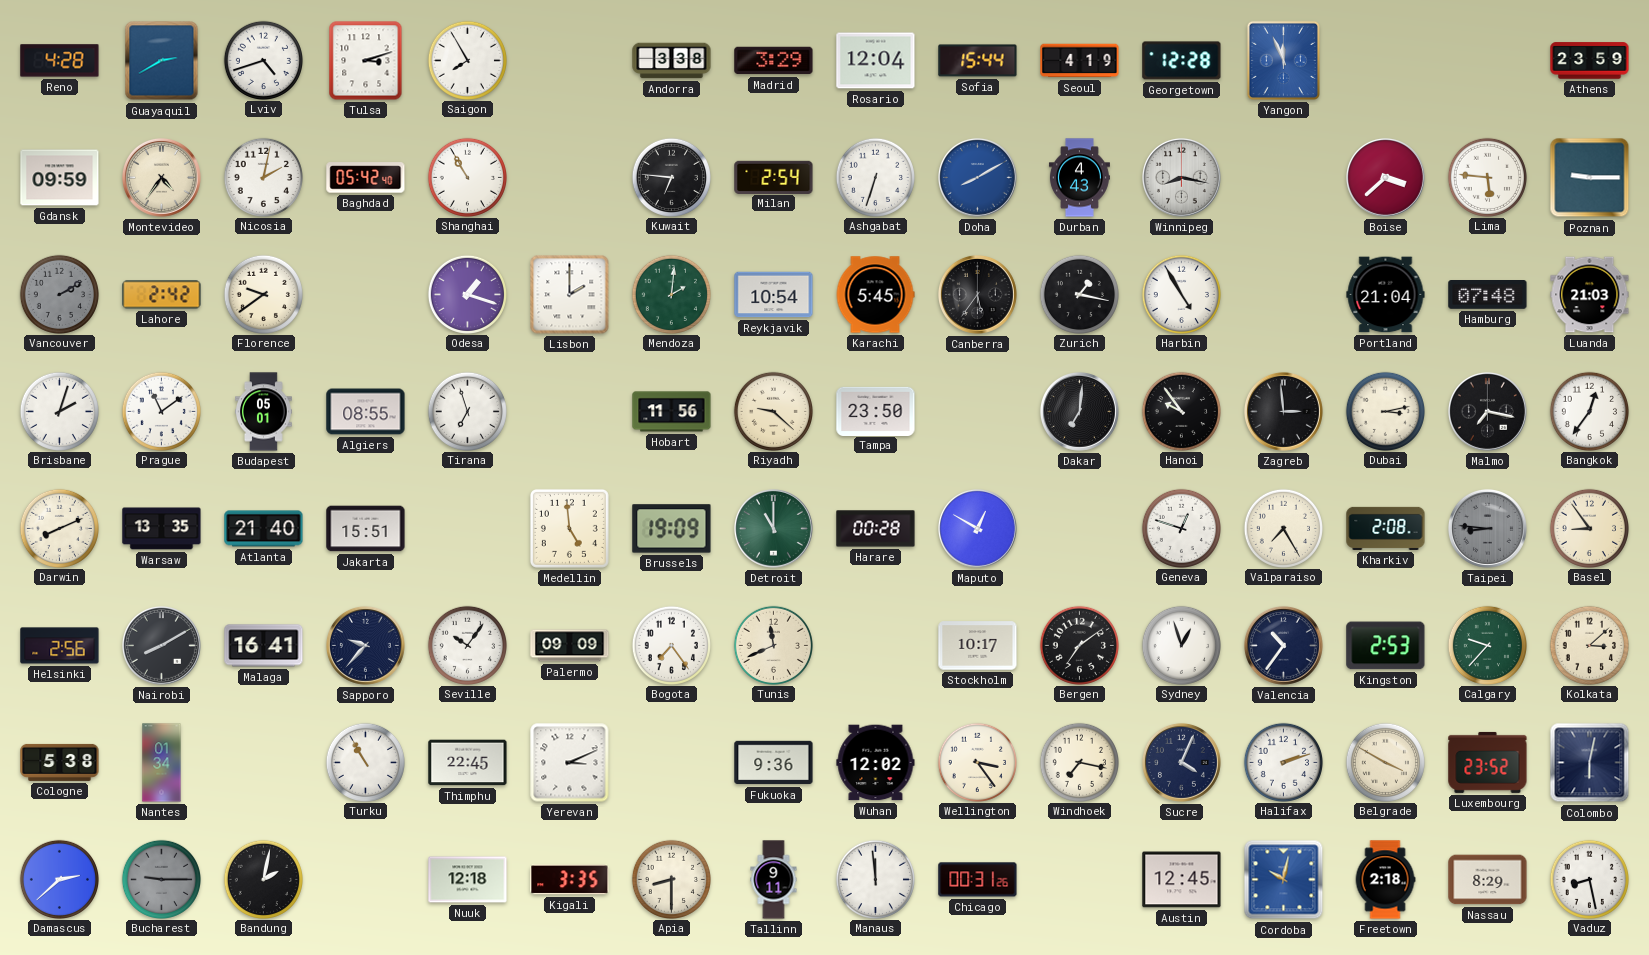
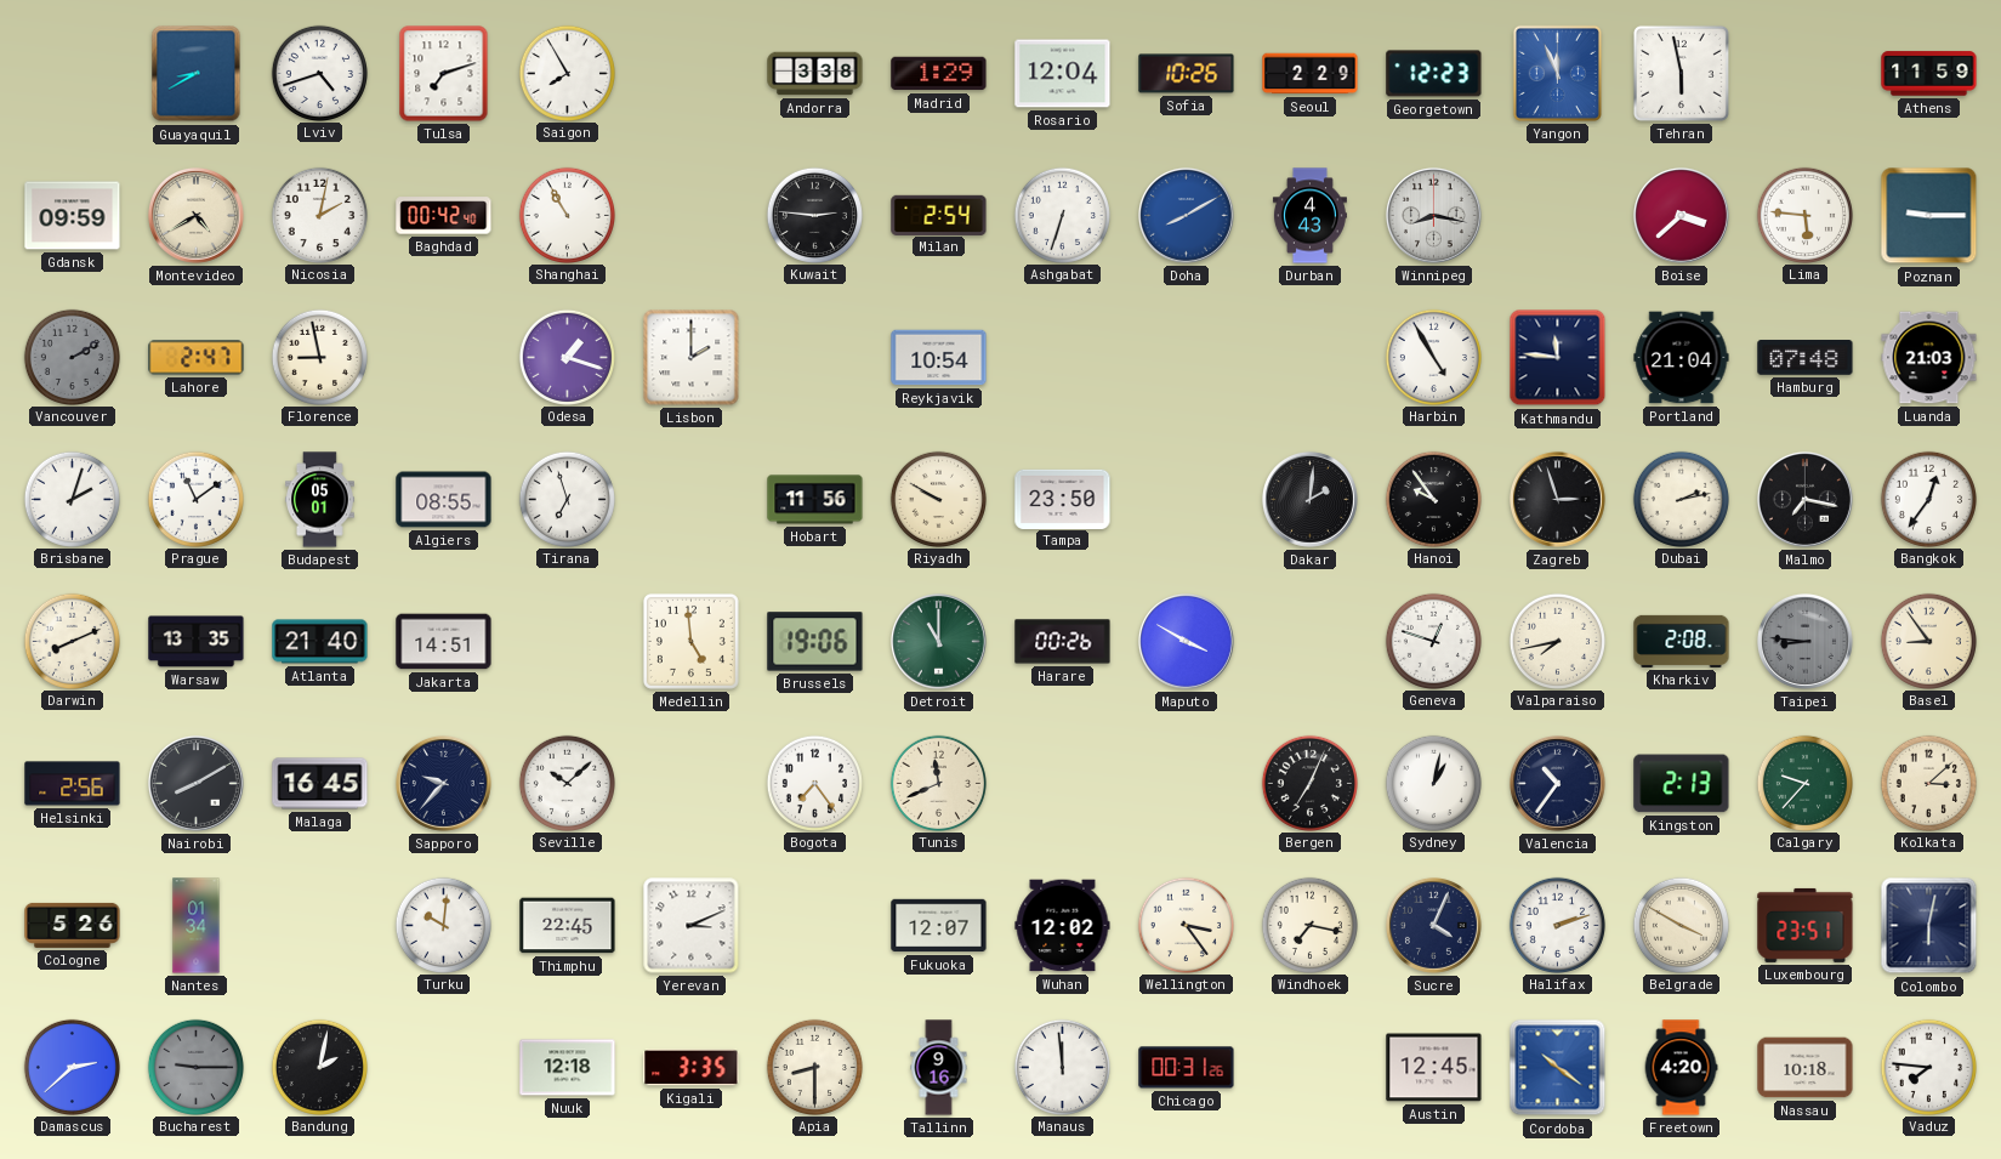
Reno: 4:28 -> none (60, 61)
Guayaquil: 2:40 -> 8:40 (197, 74)
Tulsa: 3:12 -> 7:12 (444, 74)
Madrid: 3:29 -> 1:29 (939, 74)
Sofia: 15:44 -> 10:26 (1187, 74)
Seoul: 4:19 -> 2:29 (1311, 74)
Georgetown: 12:28 -> 12:23 (1434, 74)
Tehran: none -> 5:58 (1681, 73)
Athens: 23:59 -> 11:59 (1929, 74)
Montevideo: 4:36 -> 4:40 (195, 215)
Baghdad: 05:42 -> 00:42 (444, 216)
Kuwait: 6:46 -> 2:46 (814, 215)
Lahore: 2:42 -> 2:47 (197, 358)
Florence: 9:39 -> 8:58 (319, 357)
Mendoza: 2:01 -> none (671, 294)
Karachi: 5:45 -> none (875, 295)
Canberra: 5:36 -> none (977, 294)
Zurich: 1:17 -> none (1079, 294)
Kathmandu: none -> 11:46 (1558, 358)
Riyadh: 9:22 -> 9:50 (938, 499)
Dakar: 7:01 -> 2:01 (1309, 499)
Zagreb: 2:59 -> 2:57 (1557, 499)
Dubai: 3:13 -> 2:13 (1681, 499)
Jakarta: 15:51 -> 14:51 (444, 642)
Brussels: 19:09 -> 19:06 (815, 642)
Harare: 00:28 -> 00:26 (1063, 642)
Maputo: 12:50 -> 3:50 (1186, 641)
Valparaiso: 7:25 -> 7:43 (1557, 641)
Malaga: 16:41 -> 16:45 (320, 784)
Seville: 10:06 -> 10:08 (567, 783)
Palermo: 09:09 -> none (570, 646)
Stockholm: 10:17 -> none (978, 646)
Bergen: 7:09 -> 7:04 (1309, 783)
Sydney: 12:57 -> 1:02 (1433, 783)
Kingston: 2:53 -> 2:13 (1682, 784)
Cologne: 5:38 -> 5:26 (73, 925)
Turku: 10:55 -> 10:01 (443, 925)
Fukuoka: 9:36 -> 12:07 (939, 926)
Luxembourg: 23:52 -> 23:51 (1806, 925)
Tallinn: 9:11 -> 9:16 (939, 1068)
Cordoba: 10:02 -> 10:21 (1558, 1068)
Freetown: 2:18 -> 4:20 (1681, 1068)
Nassau: 8:29 -> 10:18 (1806, 1068)
Vaduz: 8:28 -> 7:46 (1928, 1067)
